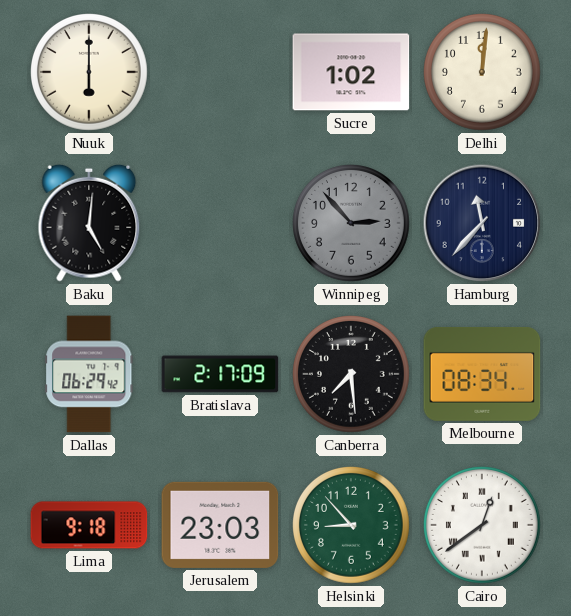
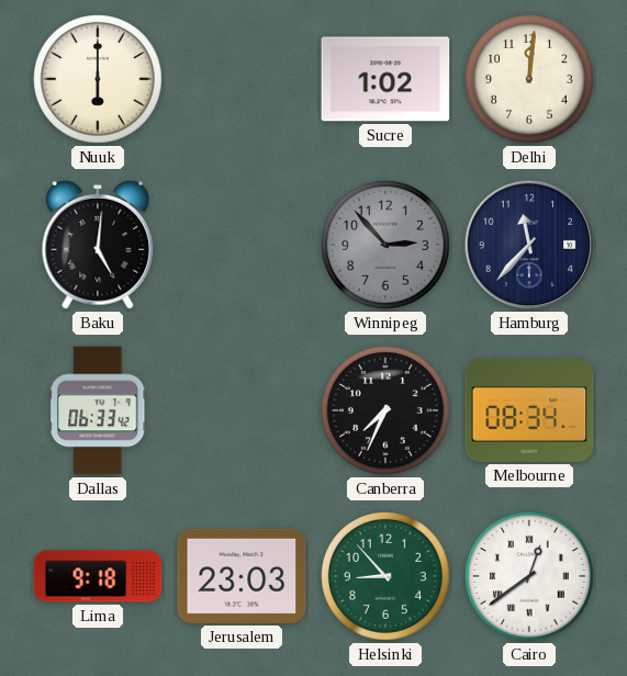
Dallas: 06:29 -> 06:33 (98, 410)
Bratislava: 2:17 -> none (220, 374)
Canberra: 7:29 -> 7:34 (387, 412)
